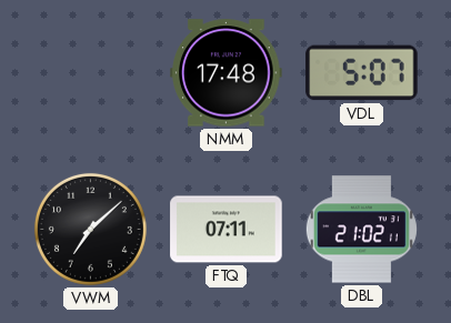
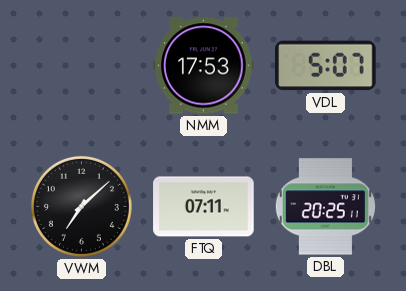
NMM: 17:48 -> 17:53 (204, 66)
DBL: 21:02 -> 20:25 (325, 207)
